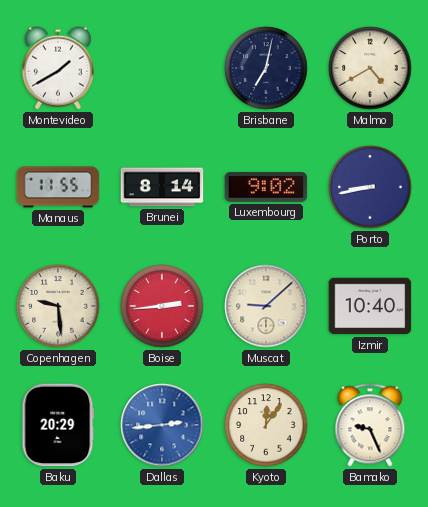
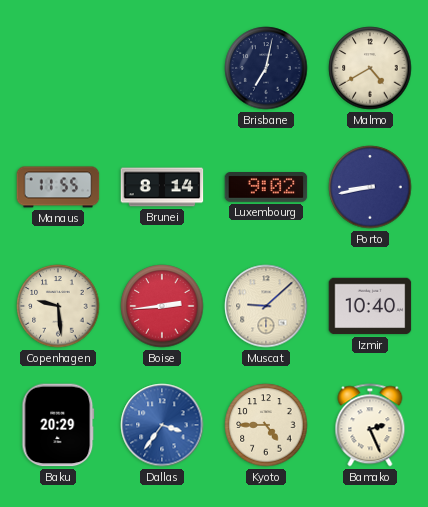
Montevideo: 1:40 -> none (58, 68)
Dallas: 2:44 -> 3:36 (162, 425)
Kyoto: 12:06 -> 4:45 (266, 425)
Bamako: 9:26 -> 2:26 (370, 425)
